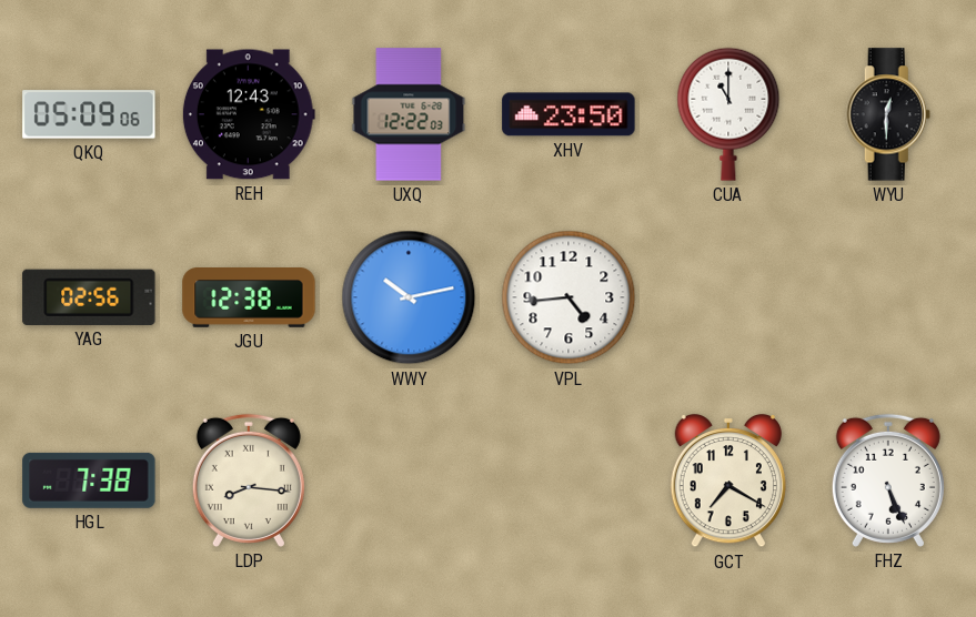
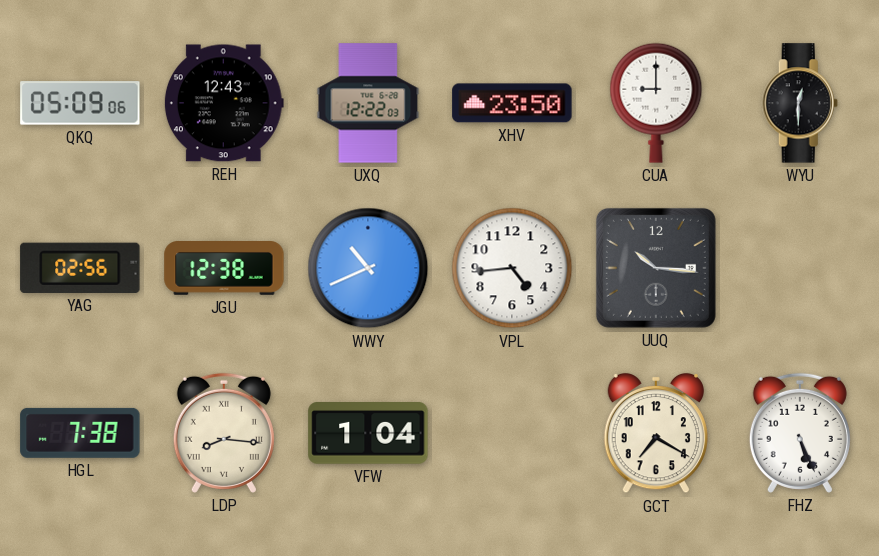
CUA: 11:00 -> 9:00 (656, 103)
WWY: 10:13 -> 10:41 (368, 268)
UUQ: none -> 10:16 (656, 268)
VFW: none -> 1:04 (368, 433)
